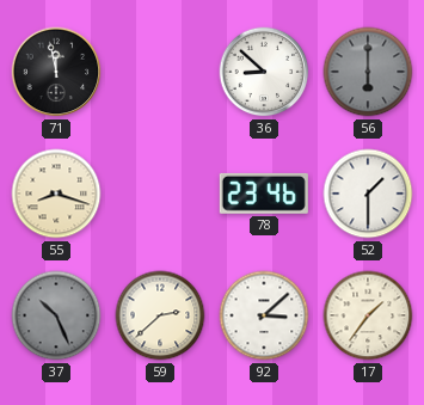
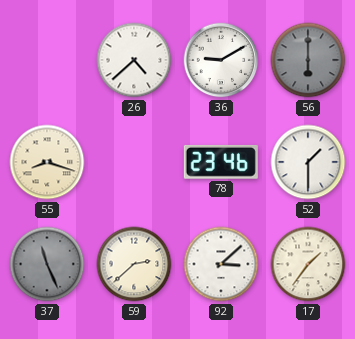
71: 11:58 -> none (56, 72)
26: none -> 4:38 (134, 60)
36: 8:52 -> 9:10 (221, 60)
37: 10:26 -> 11:26 (47, 264)
